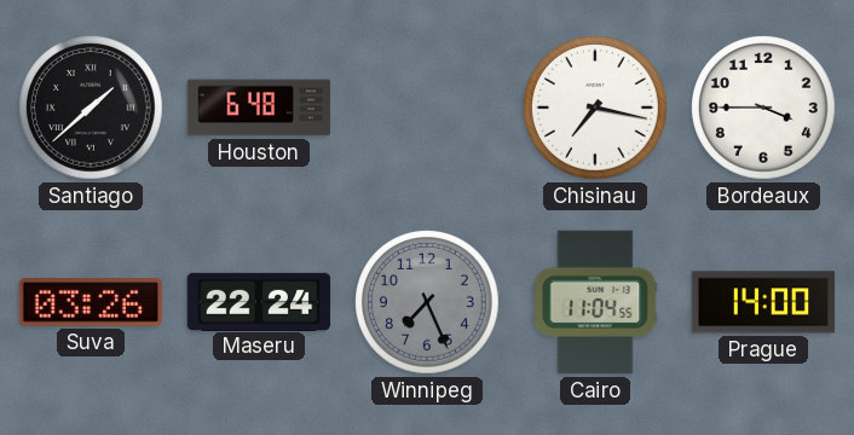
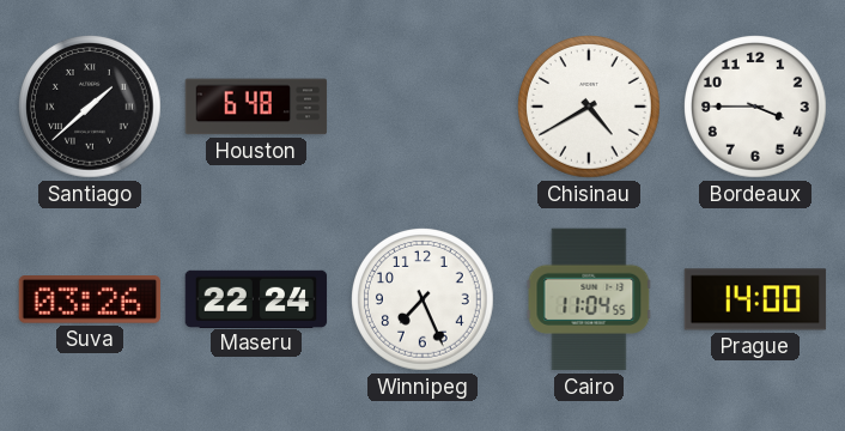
Chisinau: 7:17 -> 4:40 (590, 108)
Winnipeg dial: grey -> white (424, 301)
